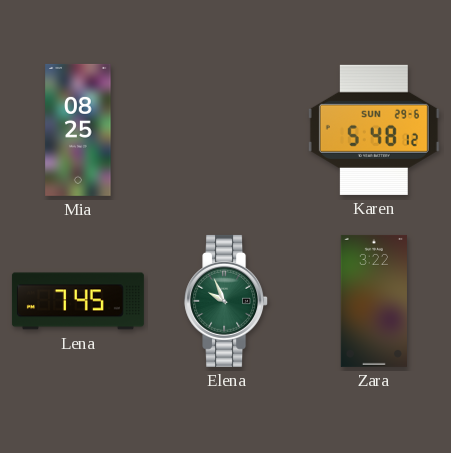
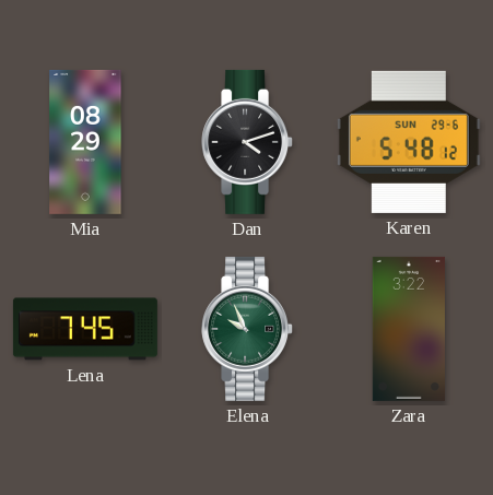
Mia: 08:25 -> 08:29 (85, 142)
Dan: none -> 4:12 (248, 142)
